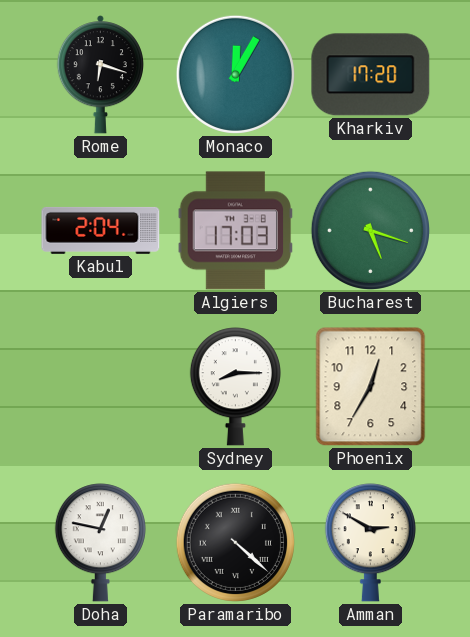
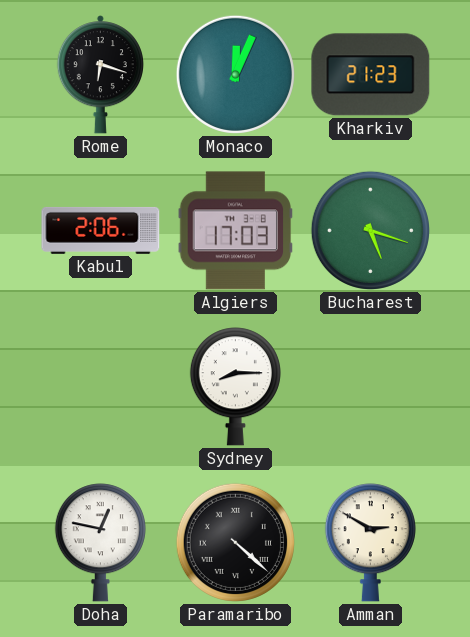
Monaco: 12:05 -> 12:04 (235, 74)
Kharkiv: 17:20 -> 21:23 (371, 75)
Kabul: 2:04 -> 2:06 (101, 230)
Phoenix: 12:35 -> none (371, 387)
